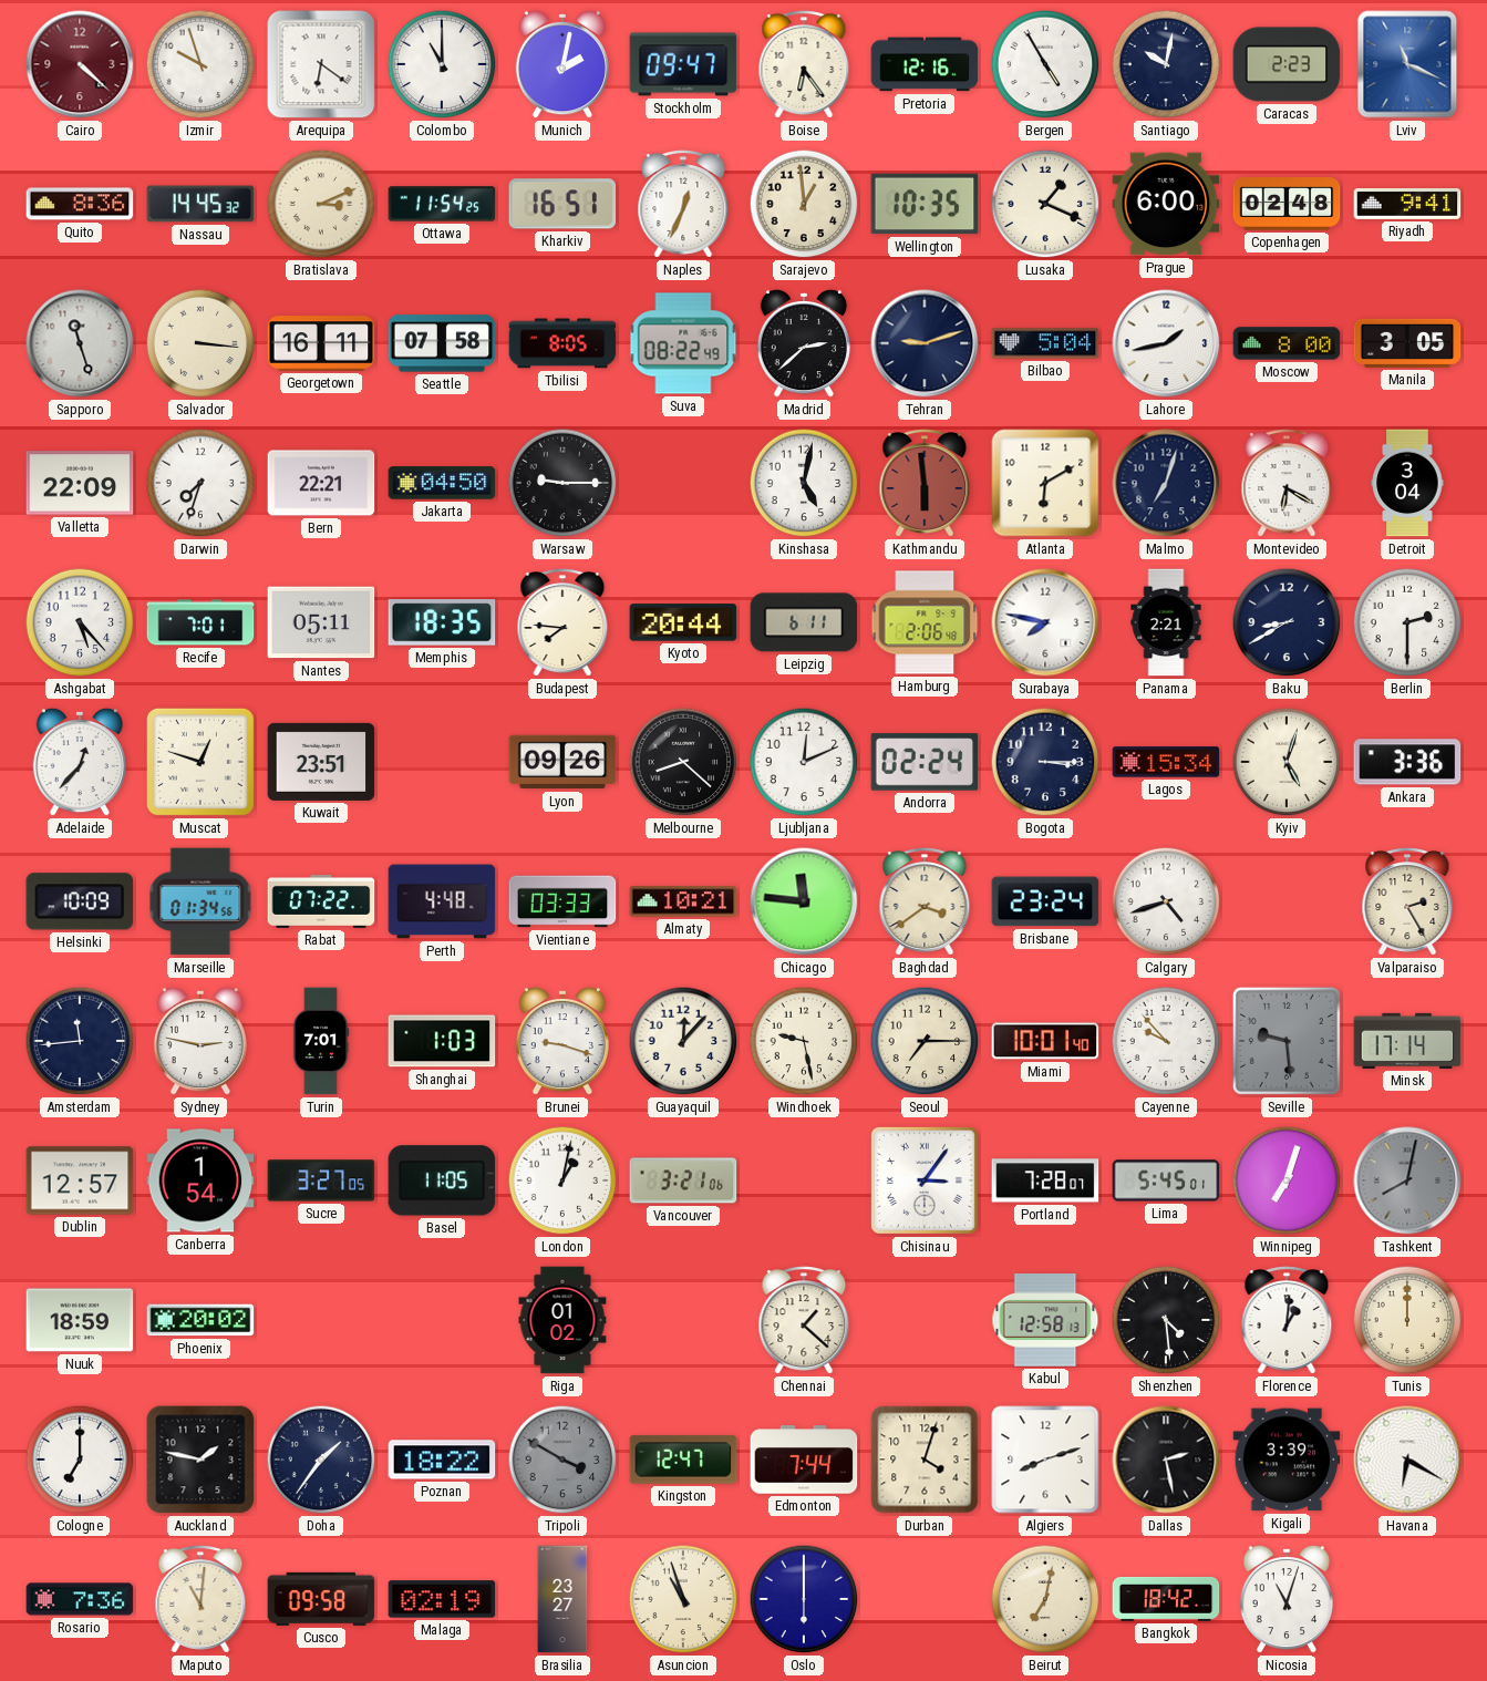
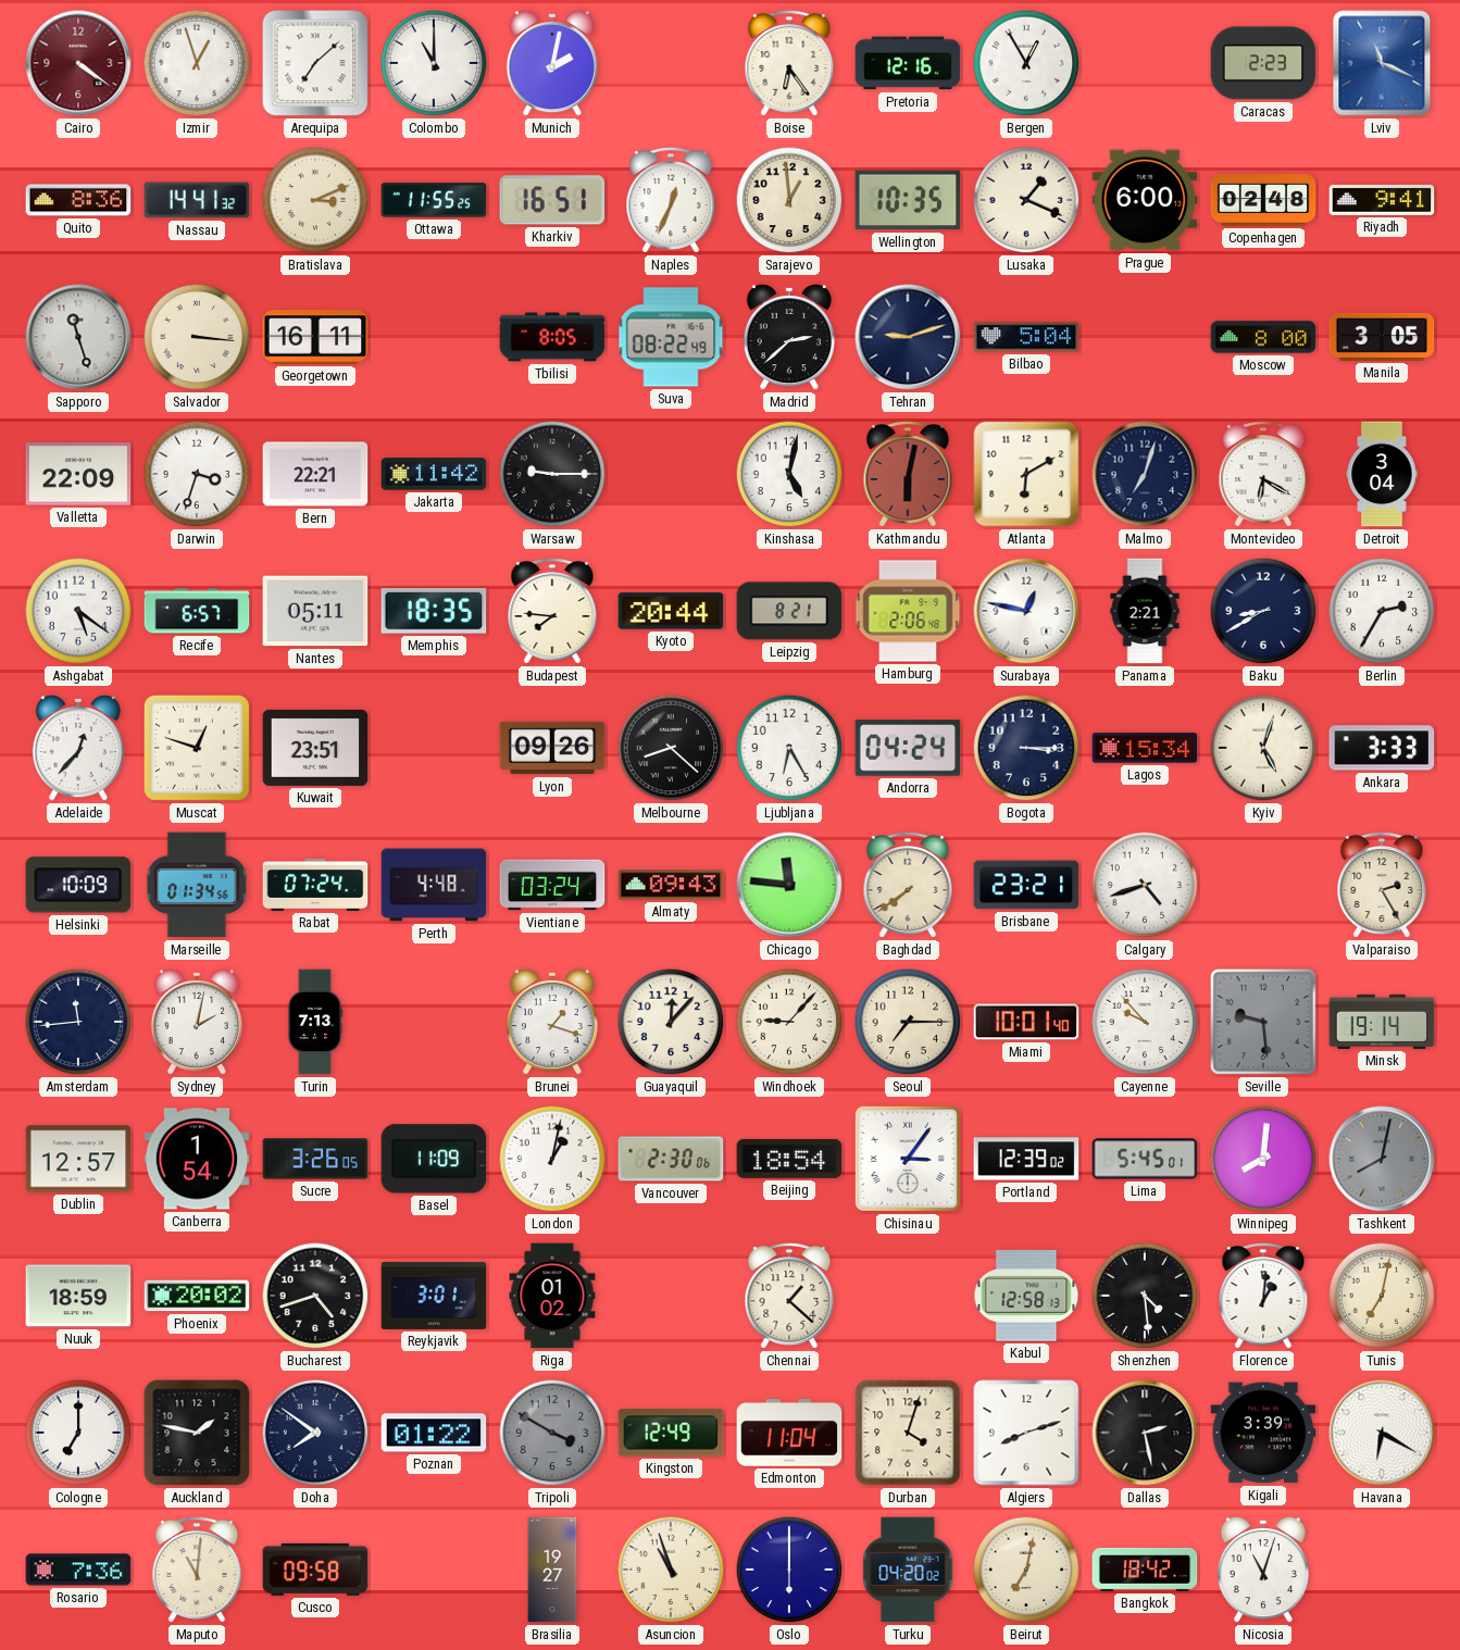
Cairo: 4:22 -> 4:21 (78, 63)
Izmir: 9:57 -> 12:57 (197, 63)
Arequipa: 6:21 -> 7:08 (315, 63)
Stockholm: 09:47 -> none (683, 64)
Bergen: 4:55 -> 12:55 (1026, 63)
Santiago: 10:02 -> none (1166, 64)
Nassau: 14:45 -> 14:41 (197, 200)
Ottawa: 11:54 -> 11:55 (434, 200)
Seattle: 07:58 -> none (442, 343)
Lahore: 1:43 -> none (1166, 343)
Darwin: 7:33 -> 3:33 (197, 474)
Jakarta: 04:50 -> 11:42 (434, 474)
Kathmandu: 5:59 -> 6:02 (908, 474)
Ashgabat: 5:23 -> 5:21 (78, 611)
Recife: 7:01 -> 6:57 (197, 611)
Leipzig: 6:11 -> 8:21 (789, 611)
Surabaya: 7:47 -> 12:47 (1026, 611)
Berlin: 2:30 -> 2:35 (1382, 611)
Ljubljana: 12:11 -> 6:25 (789, 748)
Andorra: 02:24 -> 04:24 (908, 748)
Ankara: 3:36 -> 3:33 (1382, 748)
Rabat: 07:22 -> 07:24 (315, 885)
Vientiane: 03:33 -> 03:24 (552, 885)
Almaty: 10:21 -> 09:43 (671, 885)
Baghdad: 3:39 -> 7:39 (908, 885)
Brisbane: 23:24 -> 23:21 (1026, 885)
Sydney: 2:47 -> 2:02 (197, 1022)
Turin: 7:01 -> 7:13 (315, 1022)
Shanghai: 1:03 -> none (442, 1041)
Brunei: 9:18 -> 1:18 (552, 1022)
Windhoek: 9:28 -> 9:07 (789, 1022)
Minsk: 17:14 -> 19:14 (1382, 1022)
Sucre: 3:27 -> 3:26 (315, 1159)
Basel: 11:05 -> 11:09 (434, 1159)
Vancouver: 3:21 -> 2:30 (671, 1159)
Beijing: none -> 18:54 (789, 1159)
Portland: 7:28 -> 12:39 (1026, 1159)
Winnipeg: 7:03 -> 8:01 (1263, 1159)
Bucharest: none -> 4:42 (315, 1296)
Reykjavik: none -> 3:01 (434, 1296)
Tunis: 12:00 -> 7:02 (1382, 1296)
Doha: 1:36 -> 7:51 (315, 1433)
Poznan: 18:22 -> 01:22 (434, 1433)
Kingston: 12:47 -> 12:49 (671, 1433)
Edmonton: 7:44 -> 11:04 (789, 1433)
Malaga: 02:19 -> none (442, 1599)
Brasilia: 23:27 -> 19:27 (552, 1570)
Turku: none -> 04:20 (908, 1570)
